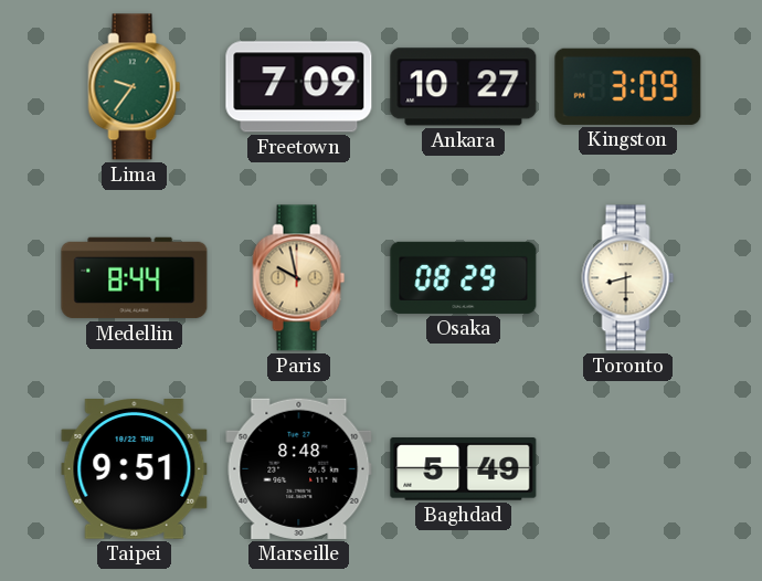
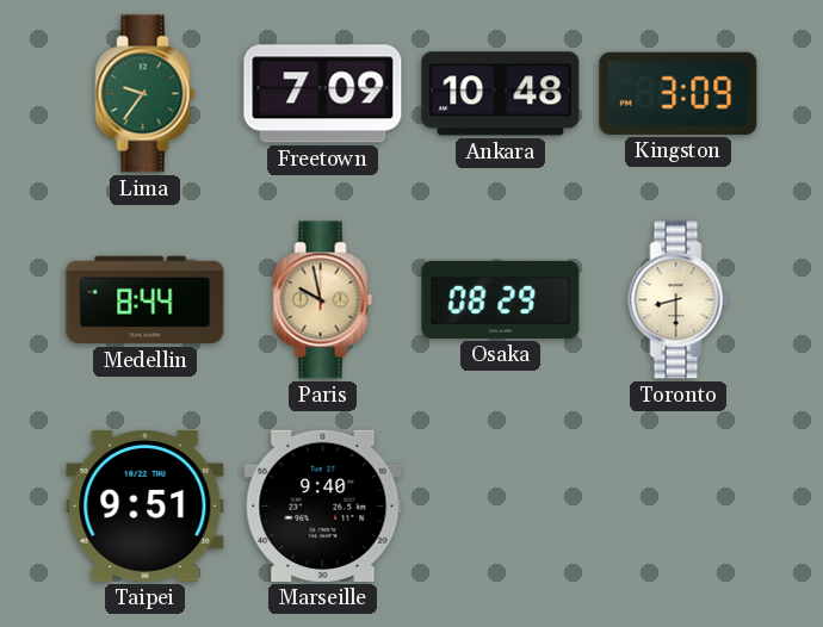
Ankara: 10:27 -> 10:48 (501, 94)
Marseille: 8:48 -> 9:40 (323, 505)
Baghdad: 5:49 -> none (464, 469)
